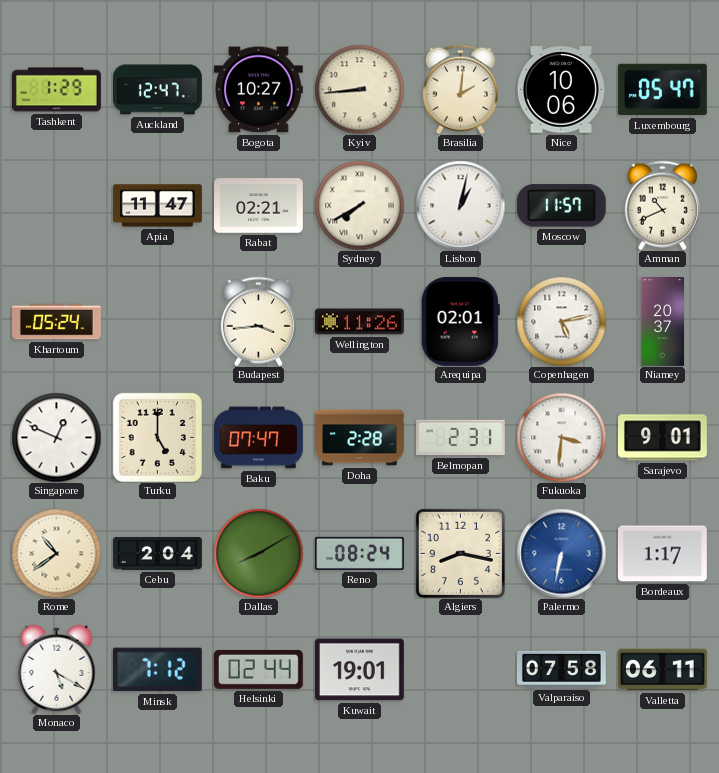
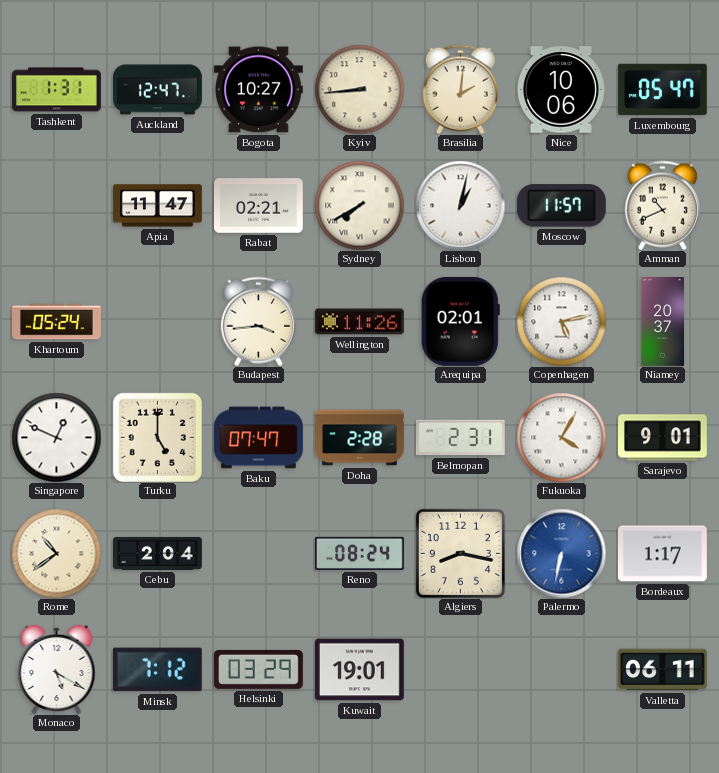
Tashkent: 1:29 -> 1:31 (57, 90)
Fukuoka: 3:31 -> 4:05 (561, 437)
Dallas: 8:10 -> none (258, 553)
Helsinki: 02:44 -> 03:29 (258, 669)
Valparaiso: 07:58 -> none (562, 669)
